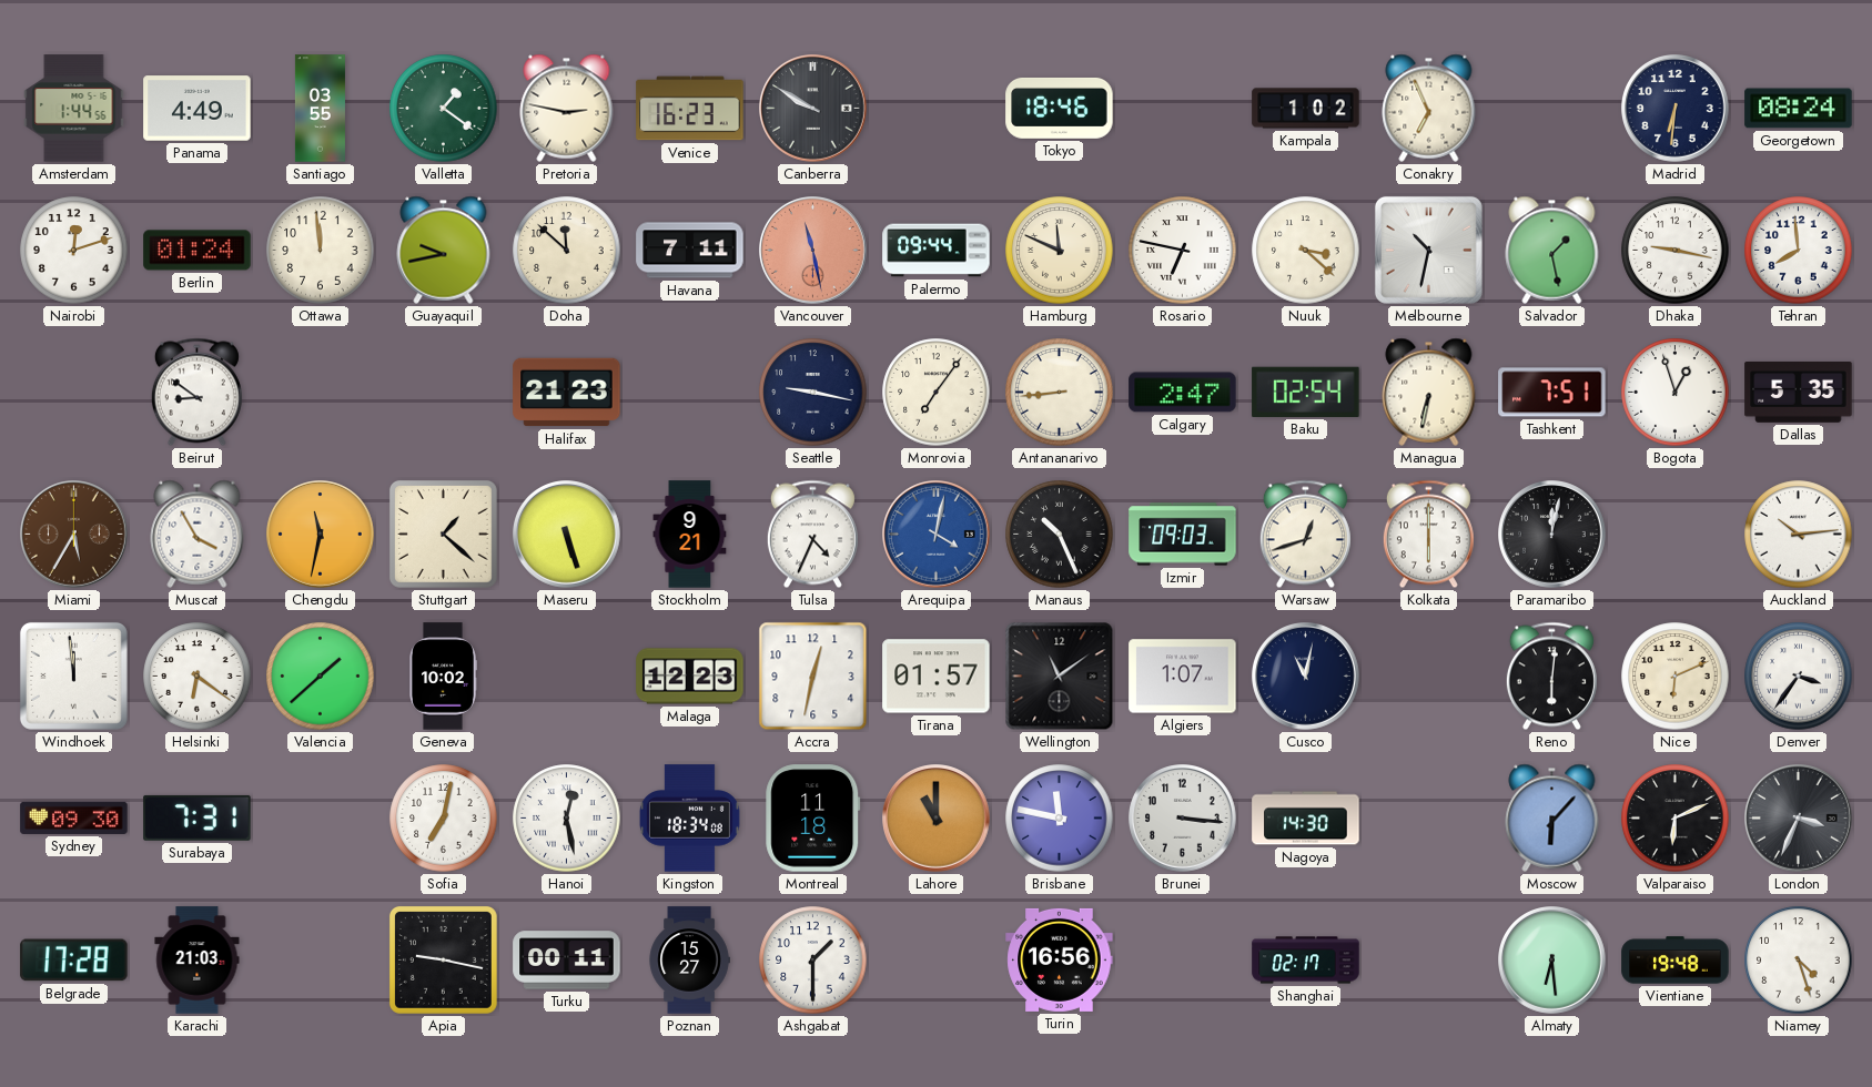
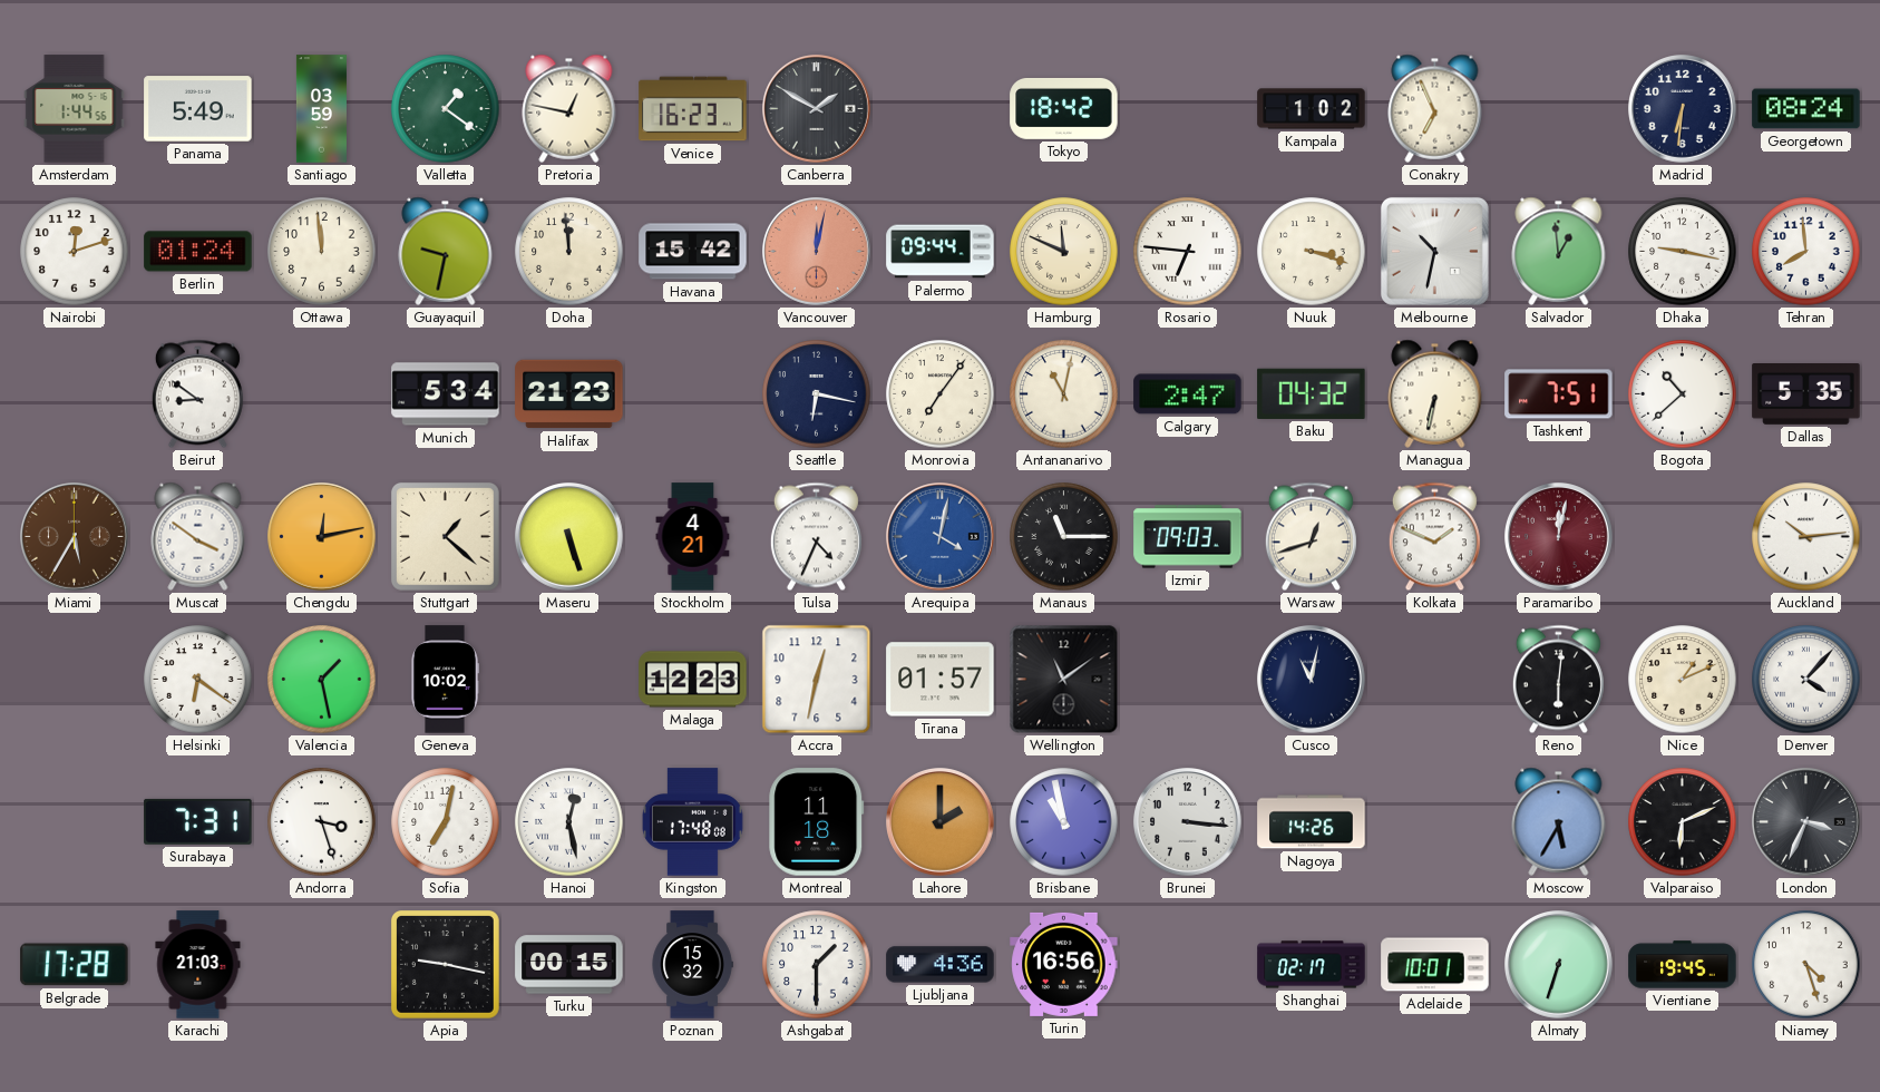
Panama: 4:49 -> 5:49 (198, 109)
Santiago: 03:55 -> 03:59 (321, 109)
Pretoria: 2:47 -> 12:47 (569, 108)
Canberra: 9:50 -> 1:50 (817, 109)
Tokyo: 18:46 -> 18:42 (1064, 108)
Guayaquil: 9:43 -> 9:32 (446, 251)
Doha: 11:52 -> 11:59 (569, 252)
Havana: 7:11 -> 15:42 (693, 252)
Vancouver: 11:28 -> 12:02 (817, 252)
Rosario: 6:47 -> 6:46 (1188, 252)
Nuuk: 3:22 -> 3:18 (1312, 252)
Salvador: 1:28 -> 12:59 (1559, 251)
Munich: none -> 5:34 (446, 394)
Seattle: 9:17 -> 6:17 (817, 394)
Antananarivo: 8:44 -> 11:02 (1064, 394)
Baku: 02:54 -> 04:32 (1312, 393)
Bogota: 12:57 -> 10:38 (1683, 394)
Muscat: 3:55 -> 3:51 (198, 536)
Chengdu: 11:32 -> 12:13 (322, 537)
Stockholm: 9:21 -> 4:21 (693, 537)
Manaus: 10:26 -> 11:15 (1064, 537)
Kolkata: 6:00 -> 1:49 (1434, 537)
Paramaribo dial: black -> burgundy (1559, 537)
Windhoek: 11:59 -> none (73, 675)
Valencia: 1:38 -> 1:28 (322, 680)
Algiers: 1:07 -> none (1183, 677)
Nice: 6:11 -> 1:11 (1683, 680)
Denver: 3:36 -> 4:07 (1806, 680)
Sydney: 09:30 -> none (74, 817)
Andorra: none -> 3:27 (322, 822)
Kingston: 18:34 -> 17:48 (692, 822)
Lahore: 11:00 -> 2:00 (941, 822)
Brisbane: 11:47 -> 10:58 (1064, 822)
Nagoya: 14:30 -> 14:26 (1312, 822)
Moscow: 6:07 -> 5:35 (1559, 821)
Turku: 00:11 -> 00:15 (569, 965)
Poznan: 15:27 -> 15:32 (692, 965)
Ljubljana: none -> 4:36 (941, 965)
Adelaide: none -> 10:01 (1435, 965)
Almaty: 6:29 -> 6:33 (1559, 965)
Vientiane: 19:48 -> 19:45 (1683, 965)
